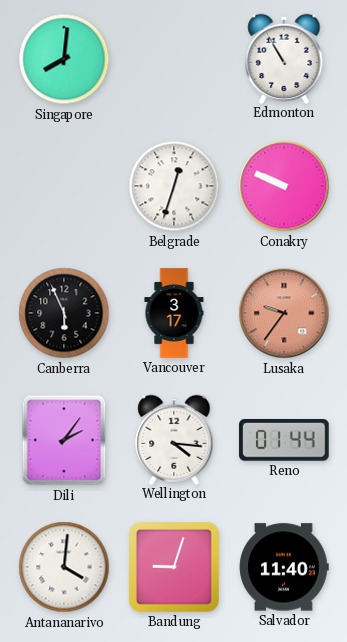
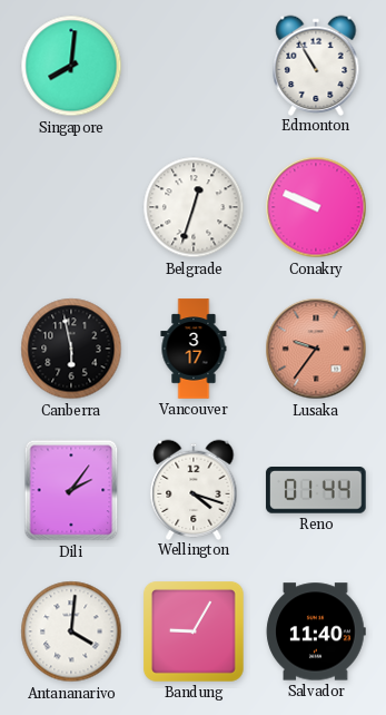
Canberra: 5:56 -> 5:58 (71, 349)
Wellington: 4:16 -> 4:18 (194, 489)
Bandung: 9:03 -> 9:05 (195, 633)
